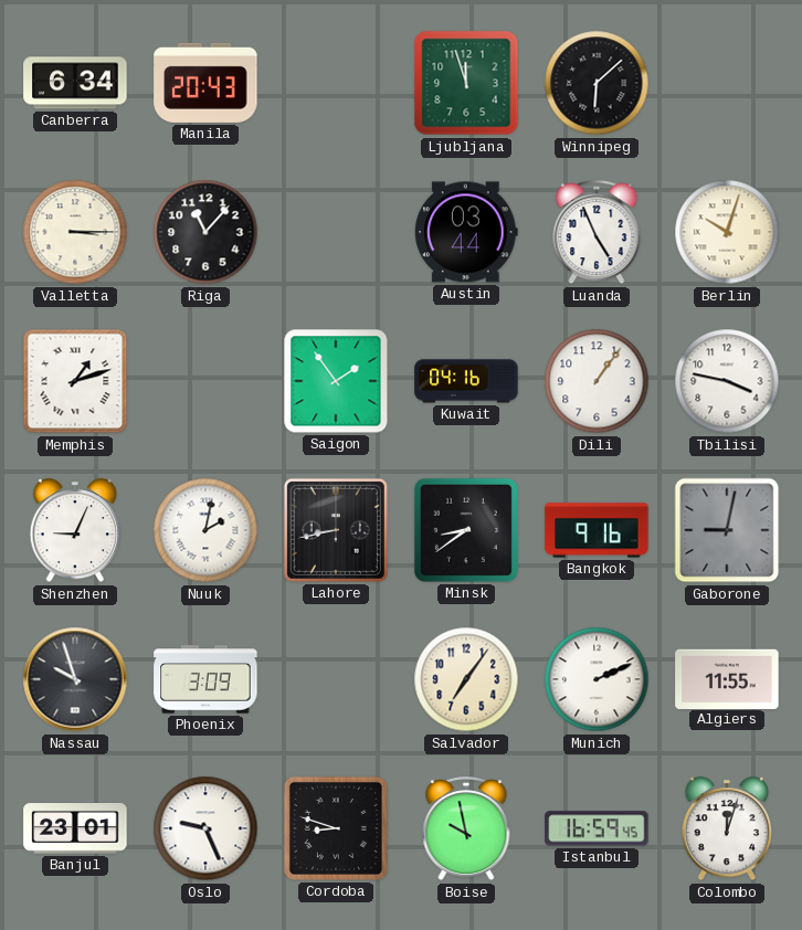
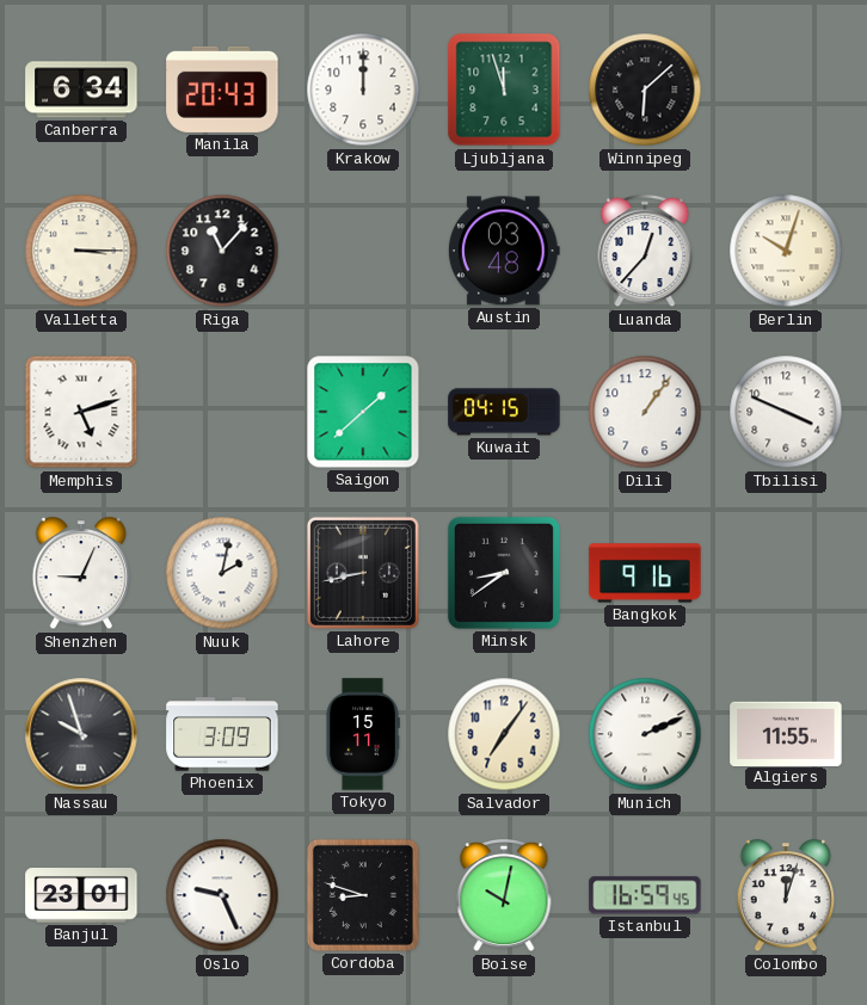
Krakow: none -> 12:00 (363, 90)
Austin: 03:44 -> 03:48 (504, 251)
Luanda: 4:56 -> 12:37 (645, 252)
Memphis: 1:12 -> 5:12 (81, 412)
Saigon: 1:54 -> 1:38 (363, 412)
Kuwait: 04:16 -> 04:15 (504, 412)
Tbilisi: 3:47 -> 3:49 (786, 412)
Gaborone: 9:02 -> none (727, 530)
Tokyo: none -> 15:11 (363, 734)
Boise: 9:58 -> 10:02 (504, 896)
